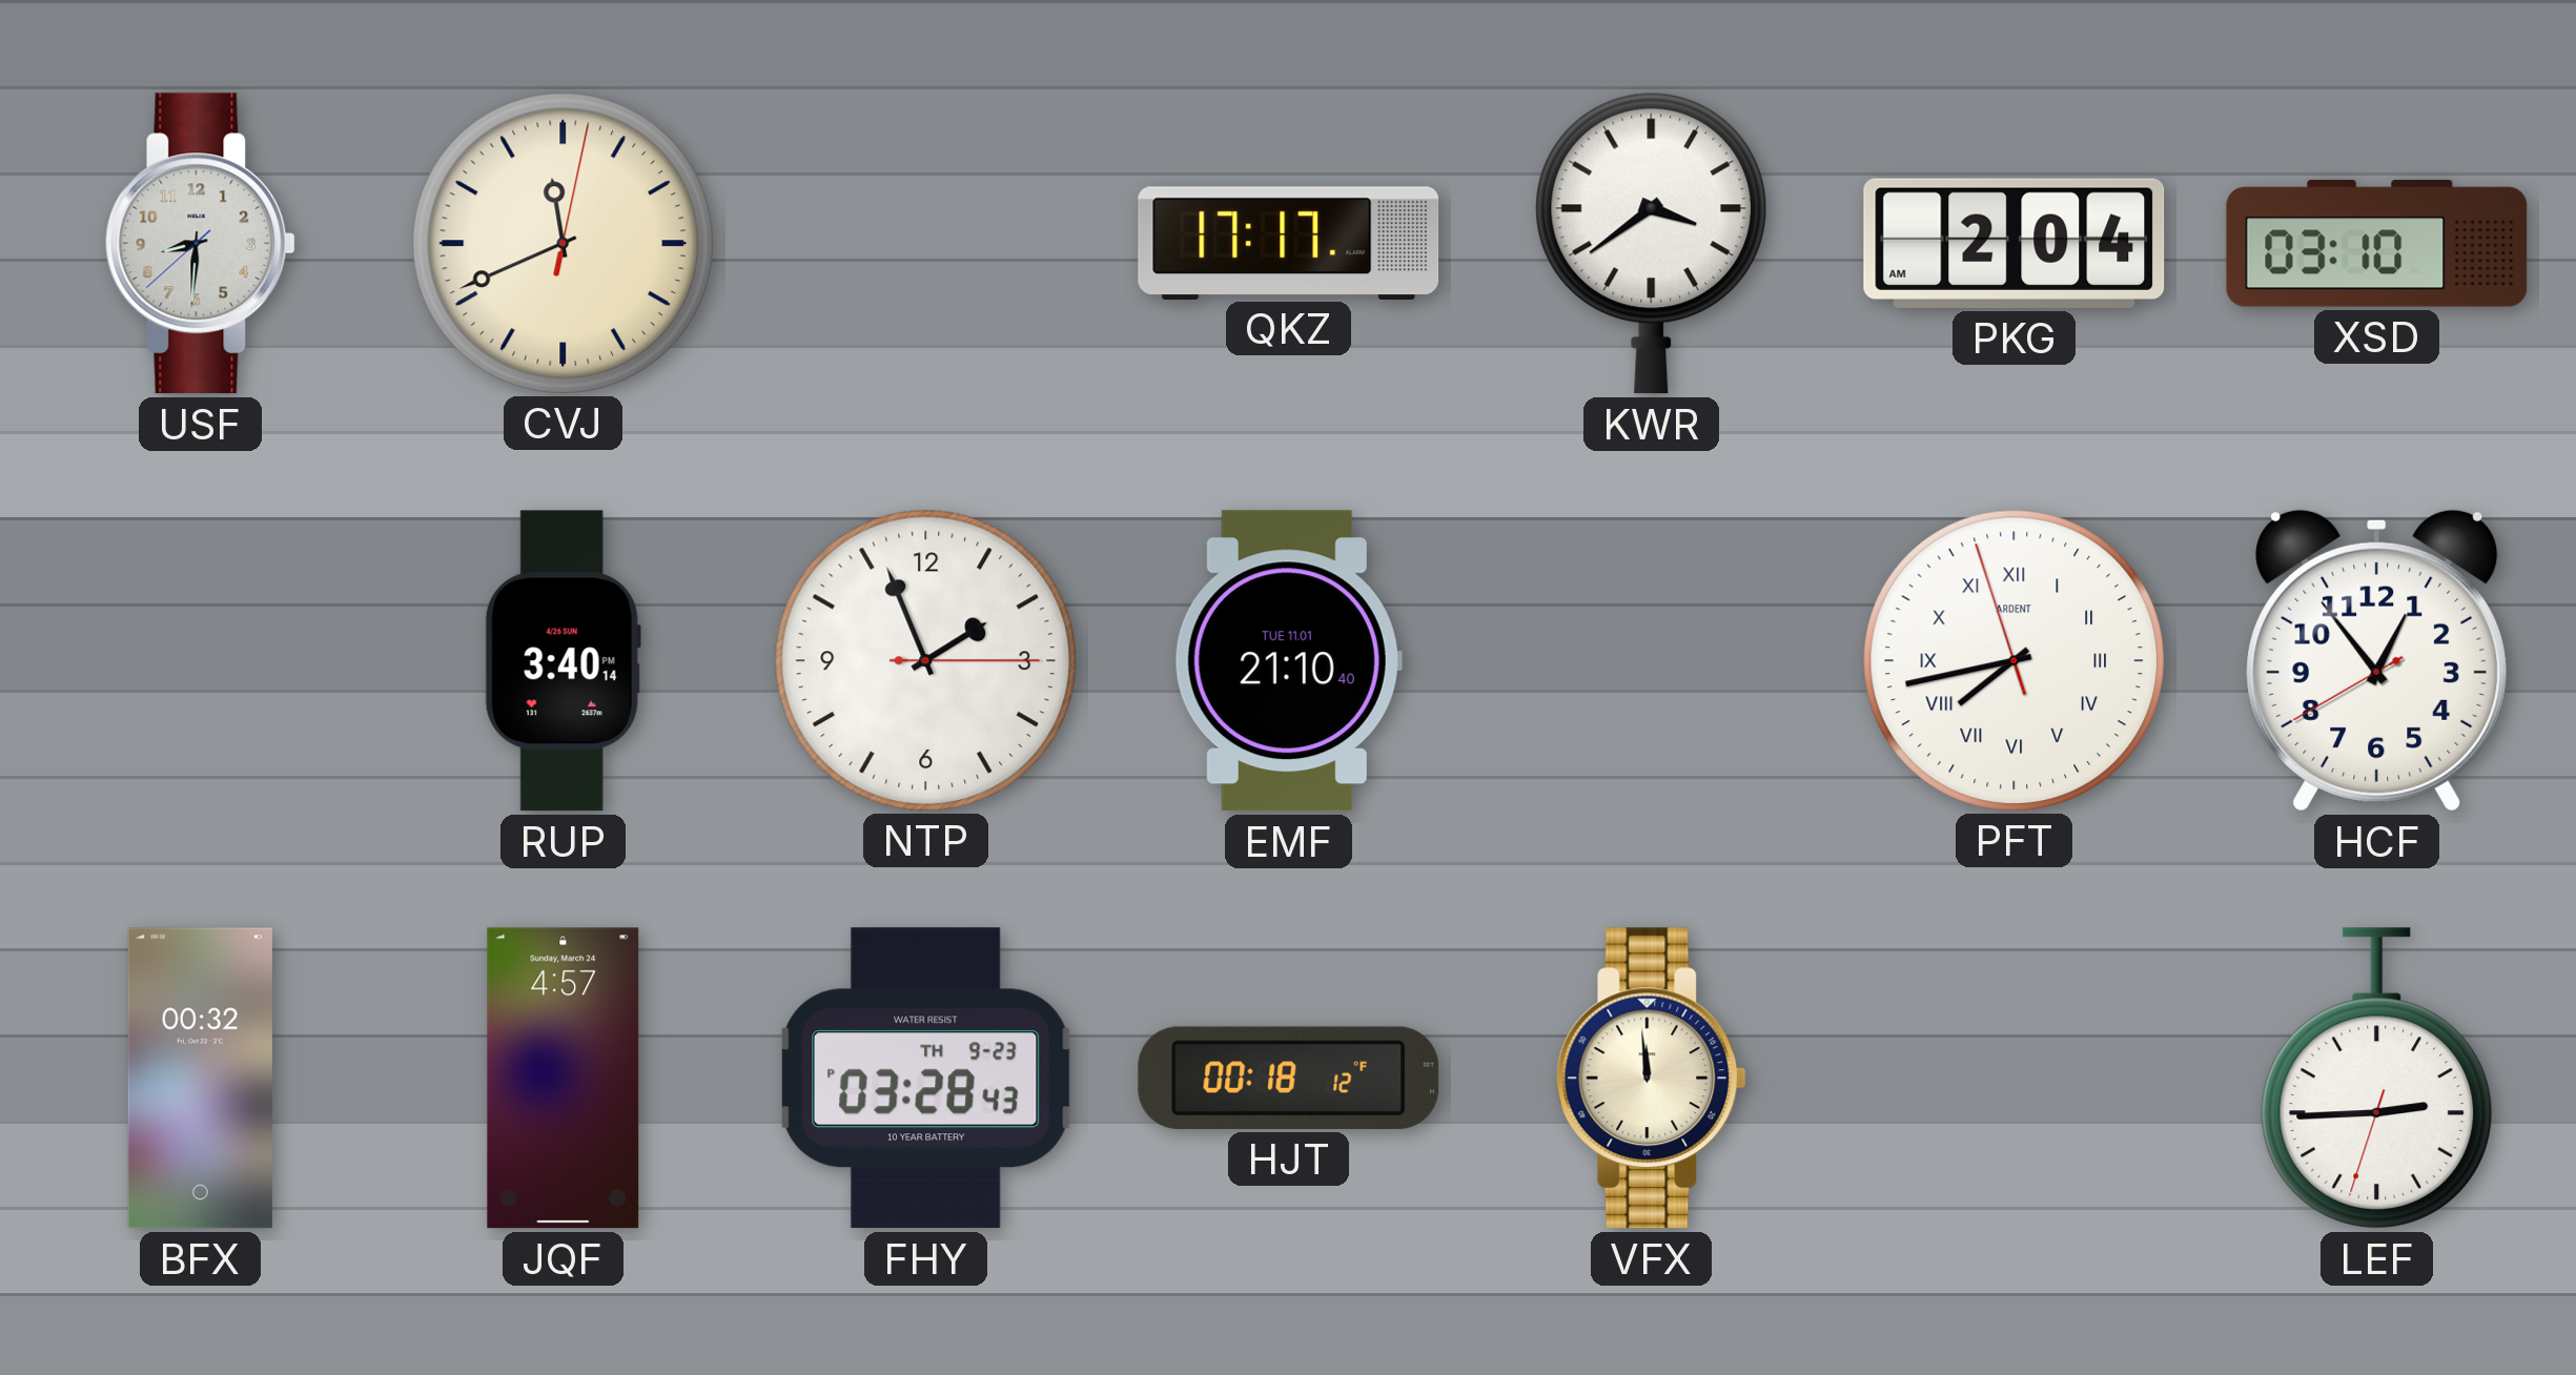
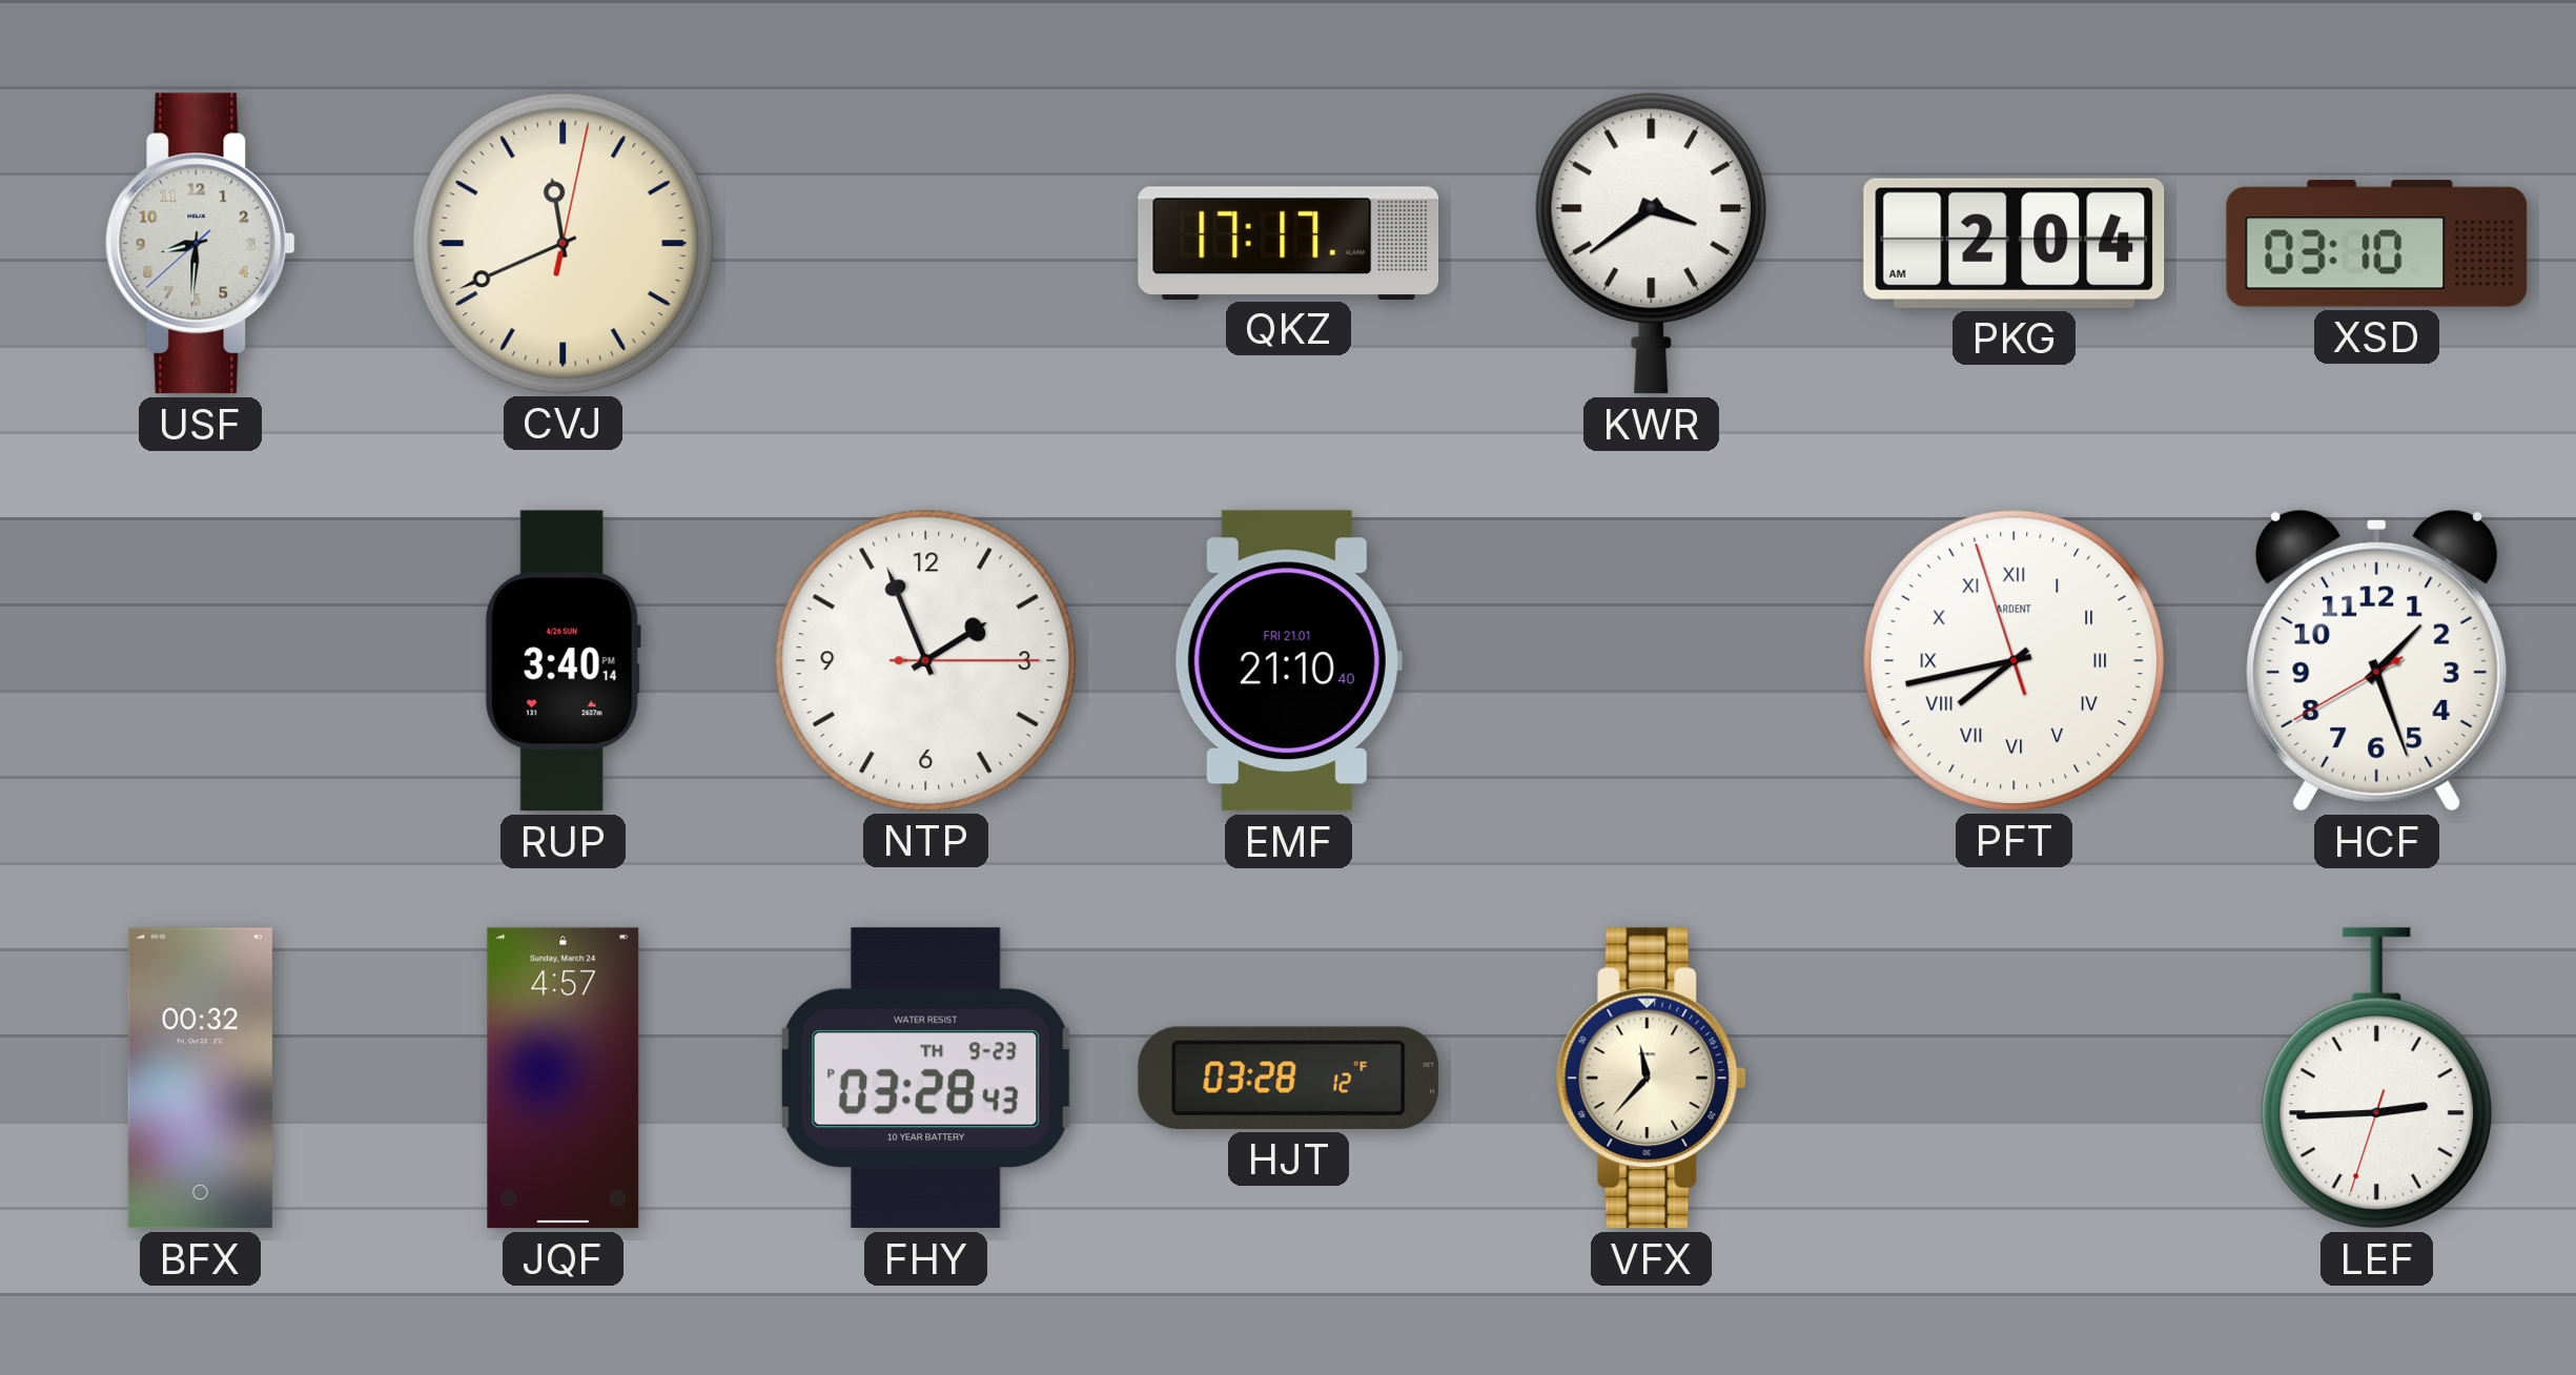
EMF date: TUE 11.01 -> FRI 21.01 (1288, 661)
HCF: 12:53 -> 1:26 (2377, 660)
HJT: 00:18 -> 03:28 (1289, 1078)
VFX: 11:59 -> 11:37 (1651, 1079)
